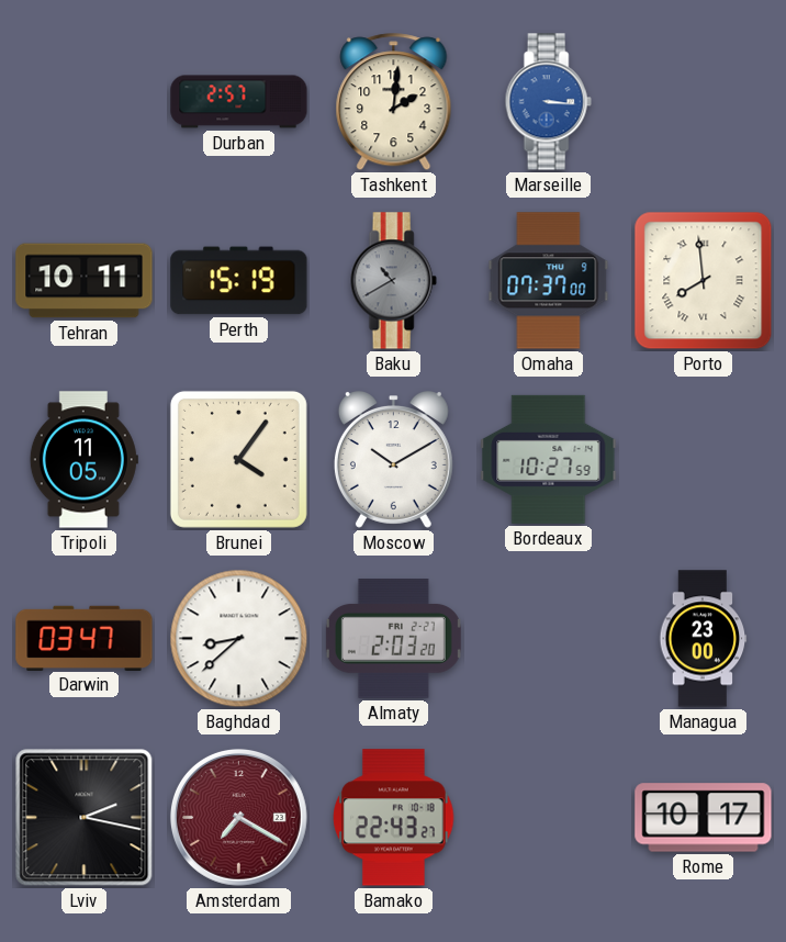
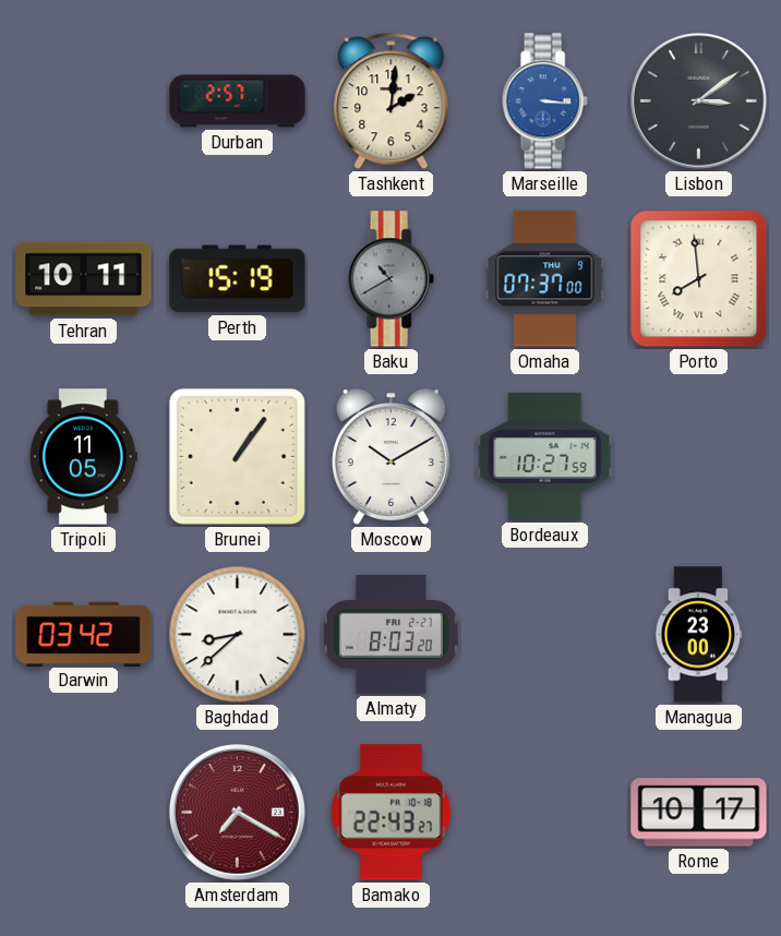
Lisbon: none -> 3:09 (698, 100)
Brunei: 4:06 -> 1:06 (237, 456)
Darwin: 03:47 -> 03:42 (84, 634)
Almaty: 2:03 -> 8:03 (390, 635)
Lviv: 2:17 -> none (85, 818)
